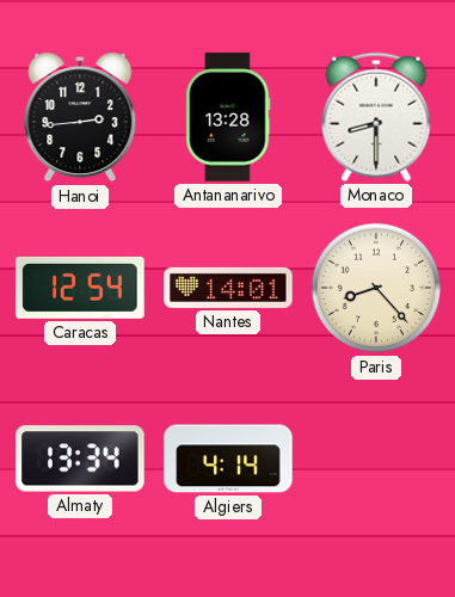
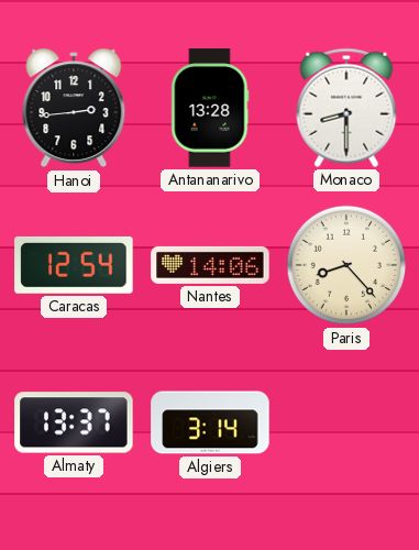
Nantes: 14:01 -> 14:06 (210, 265)
Almaty: 13:34 -> 13:37 (74, 422)
Algiers: 4:14 -> 3:14 (210, 422)
